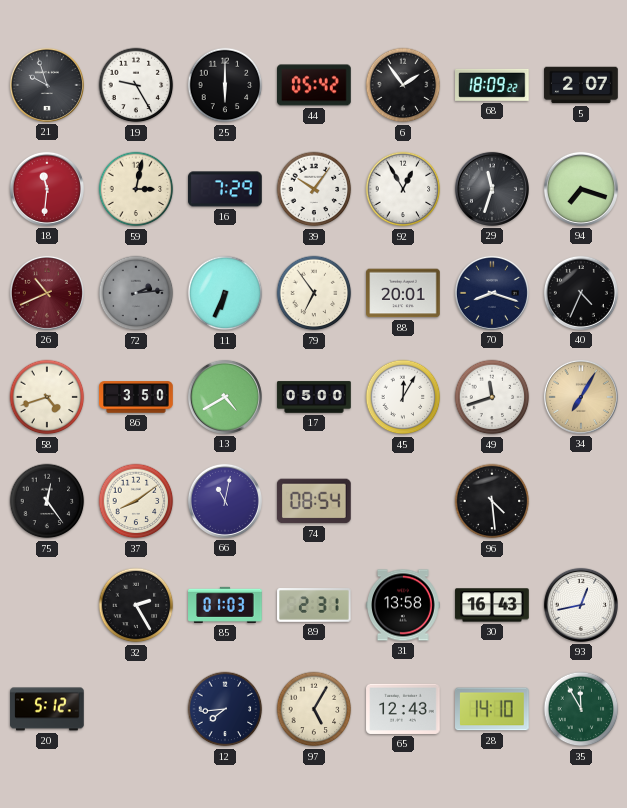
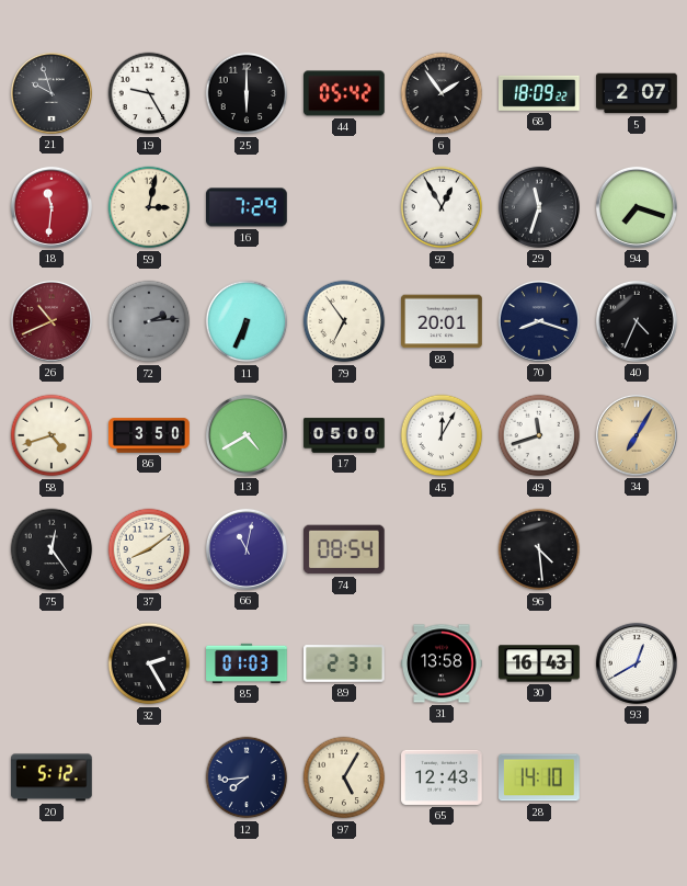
39: 10:06 -> none (314, 189)
93: 12:43 -> 12:40 (637, 663)
35: 11:55 -> none (581, 709)
